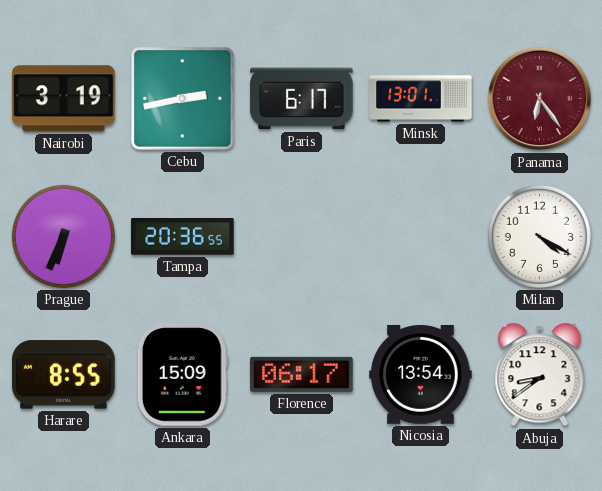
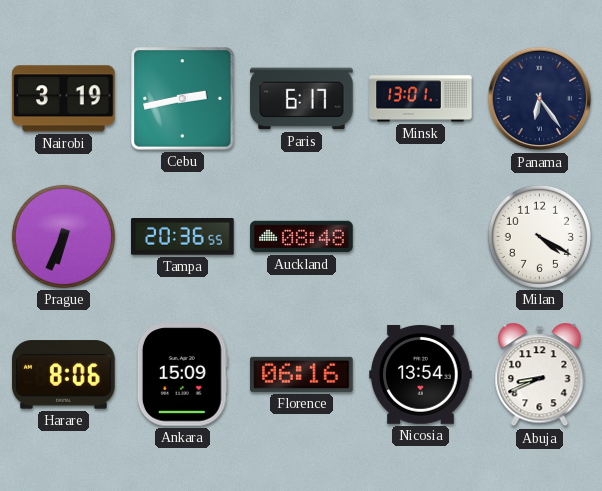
Panama dial: burgundy -> navy (540, 99)
Auckland: none -> 08:48 (302, 237)
Harare: 8:55 -> 8:06 (64, 375)
Florence: 06:17 -> 06:16 (302, 374)
Abuja: 8:39 -> 8:41 (540, 375)
